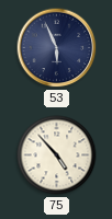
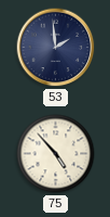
53: 5:56 -> 1:59 (56, 48)
